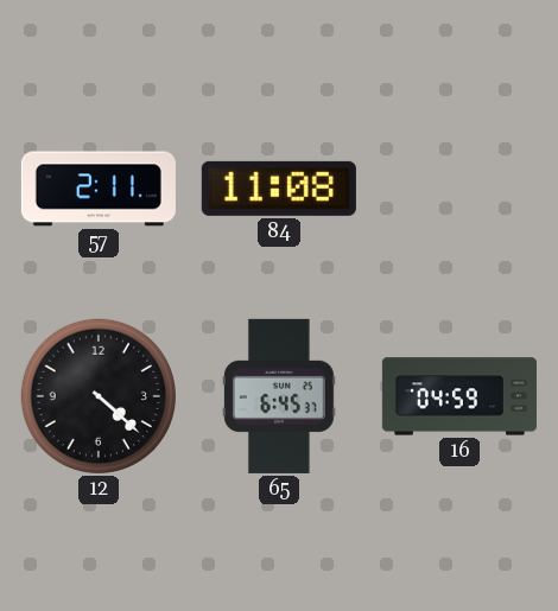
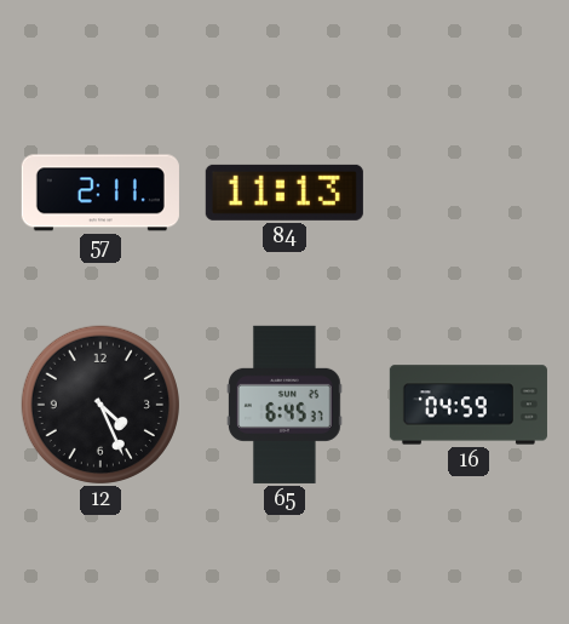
84: 11:08 -> 11:13 (284, 193)
12: 4:22 -> 4:26 (100, 405)
